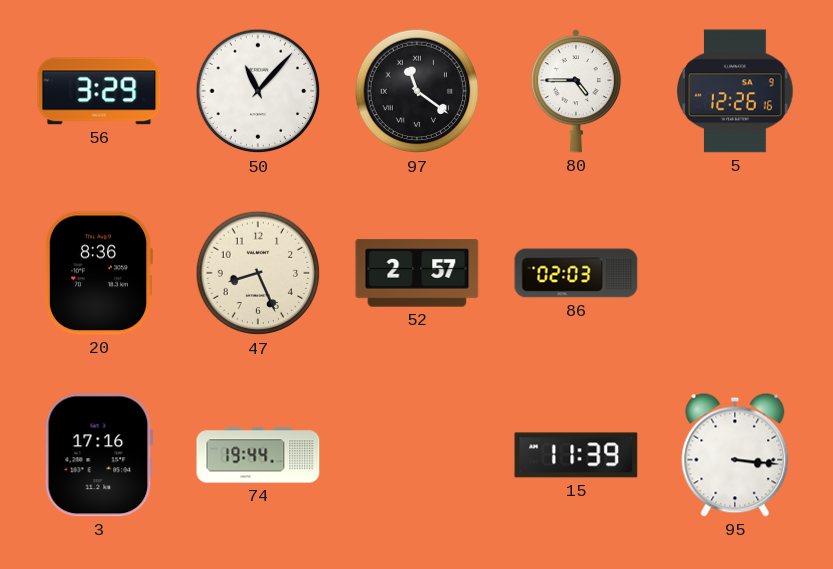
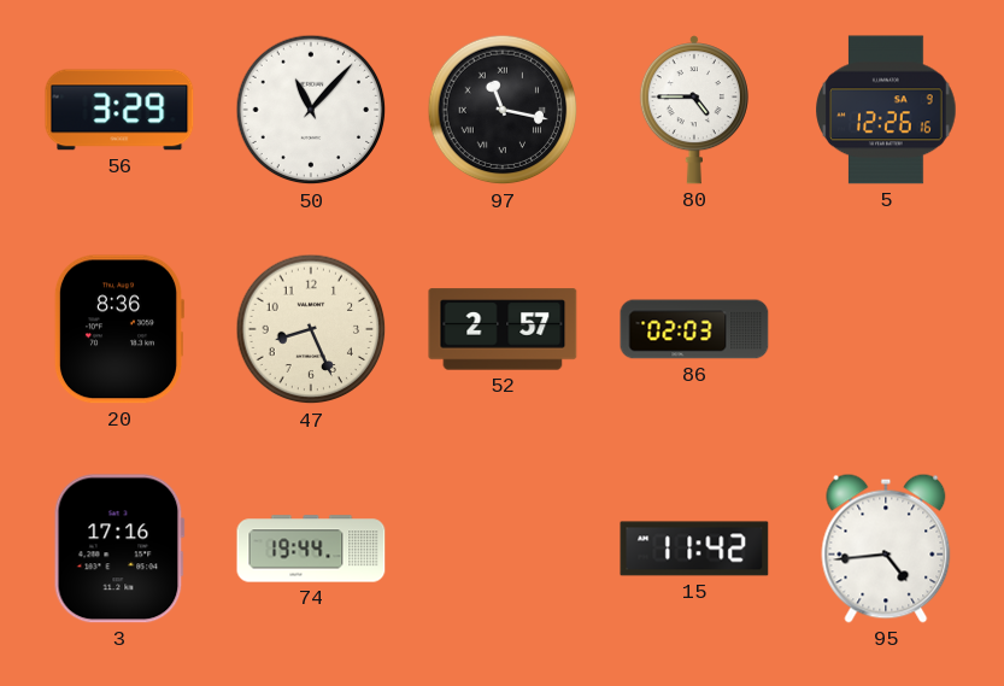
97: 11:21 -> 11:17 (503, 110)
15: 11:39 -> 11:42 (694, 549)
95: 3:16 -> 4:44 (886, 549)
